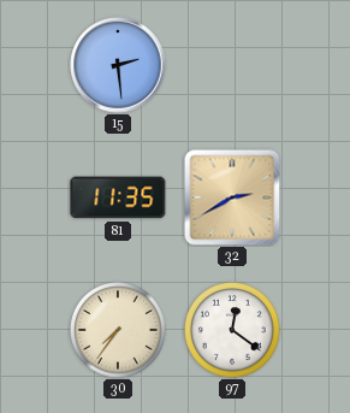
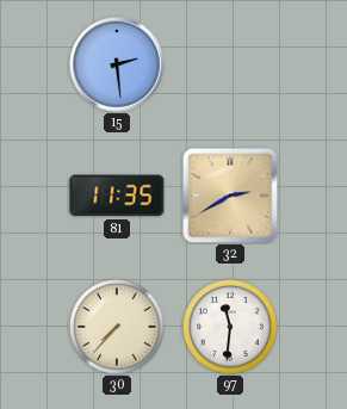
30: 7:36 -> 7:37 (118, 328)
97: 12:21 -> 11:31 (231, 328)
